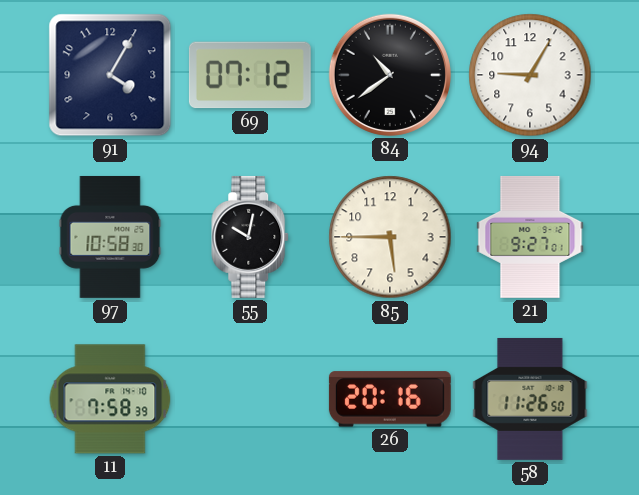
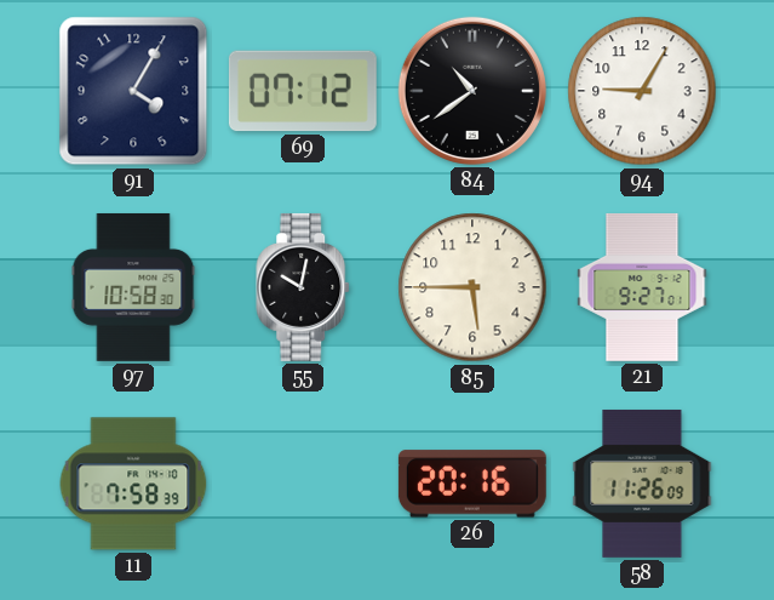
58: 11:26:50 -> 11:26:09 (642, 484)
